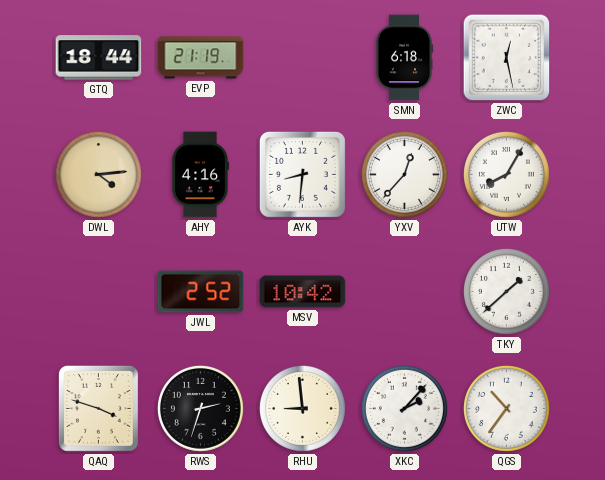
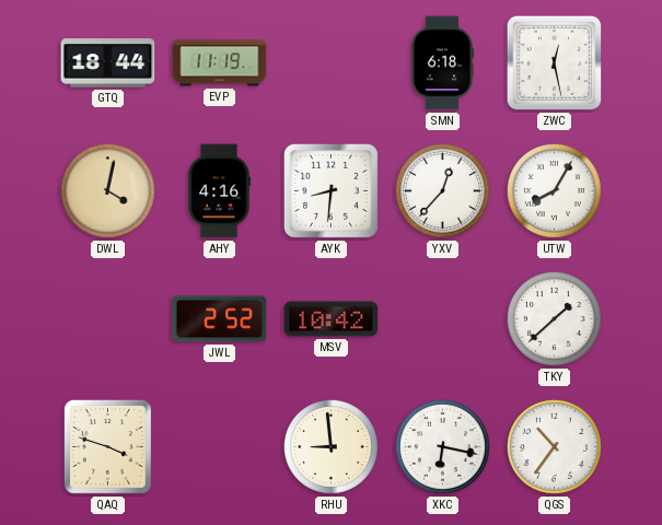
EVP: 21:19 -> 11:19 (220, 63)
DWL: 4:14 -> 4:02 (107, 190)
RWS: 2:33 -> none (200, 408)
XKC: 2:07 -> 6:17 (442, 446)
